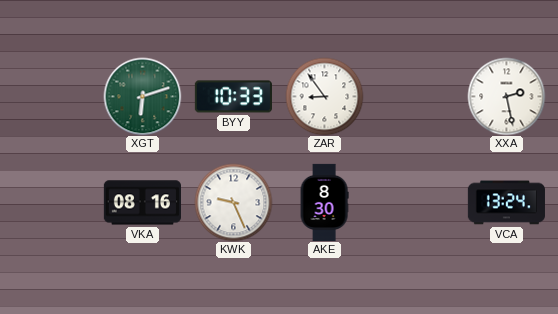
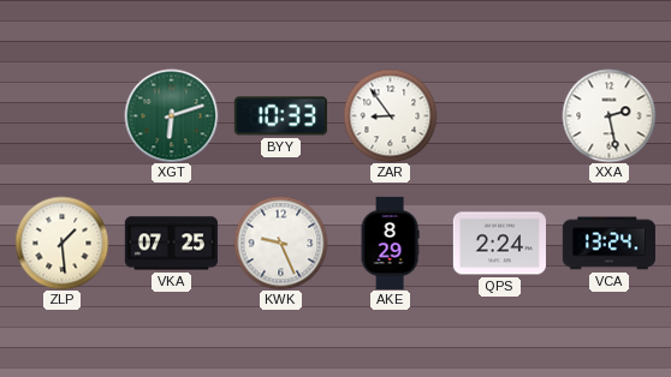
ZLP: none -> 1:29 (61, 243)
VKA: 08:16 -> 07:25 (171, 244)
AKE: 8:30 -> 8:29 (390, 243)
QPS: none -> 2:24 (499, 244)
